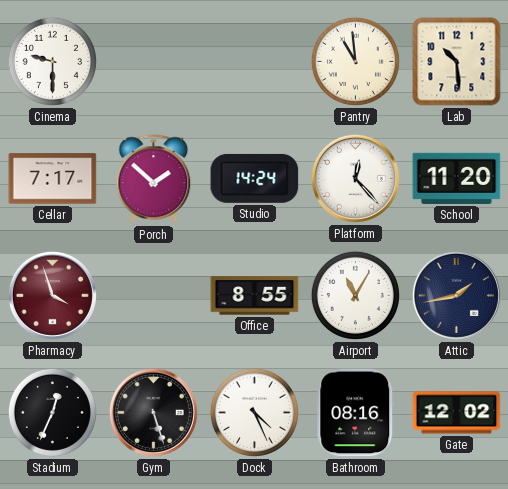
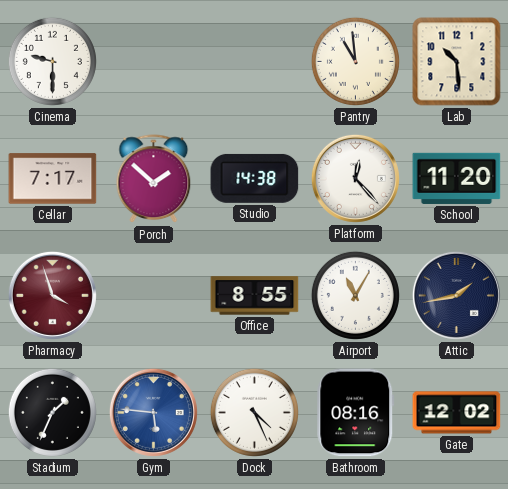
Studio: 14:24 -> 14:38 (255, 178)
Stadium: 12:34 -> 1:34 (52, 412)
Gym: 5:27 -> 5:46 (153, 412)
Gym dial: black -> blue (153, 412)
